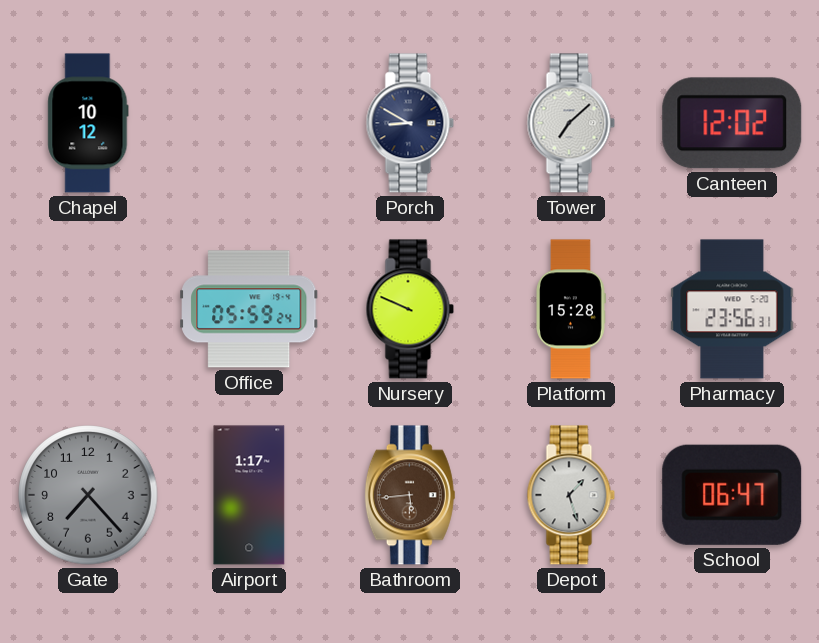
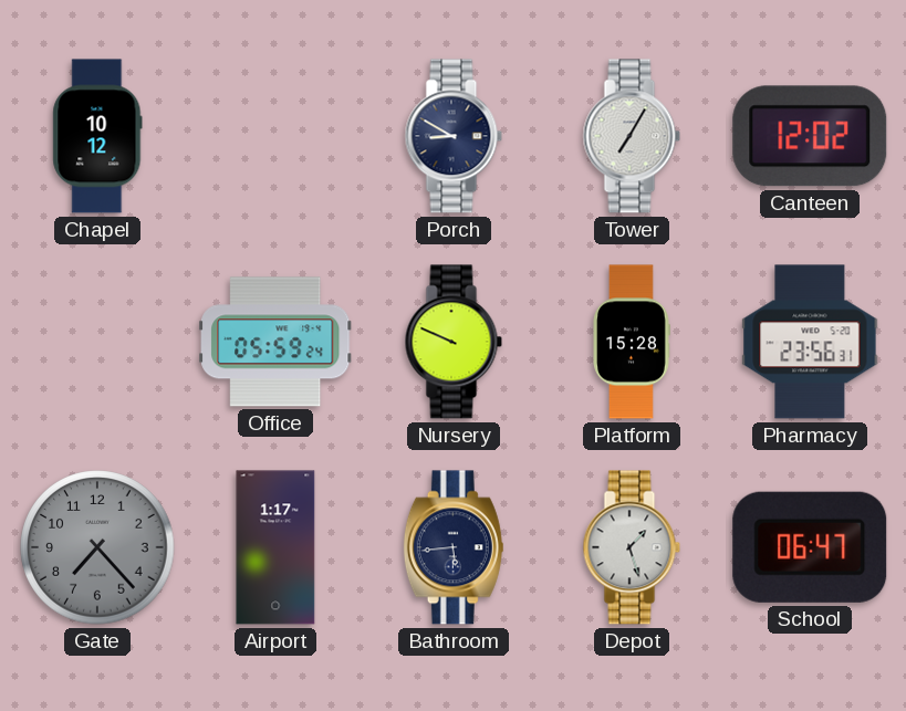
Tower: 7:08 -> 7:05 (632, 136)
Bathroom dial: brown -> navy (454, 547)
